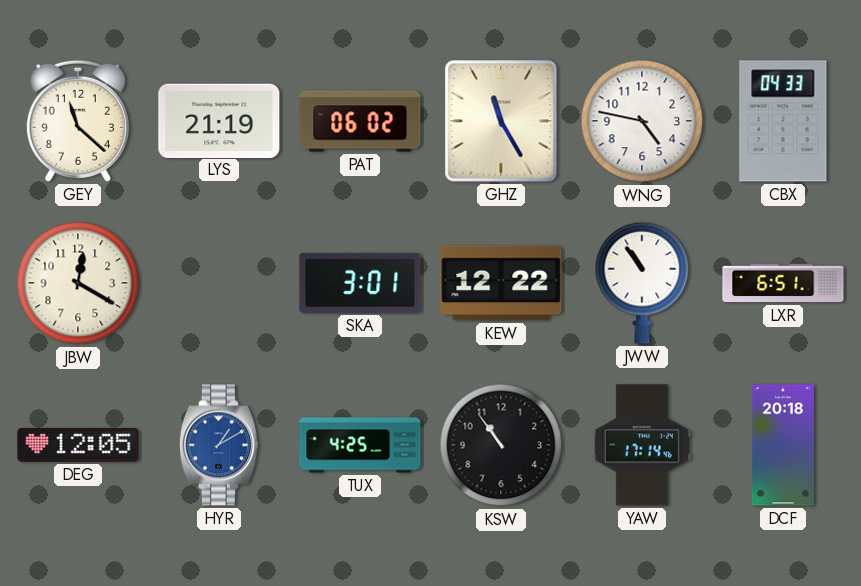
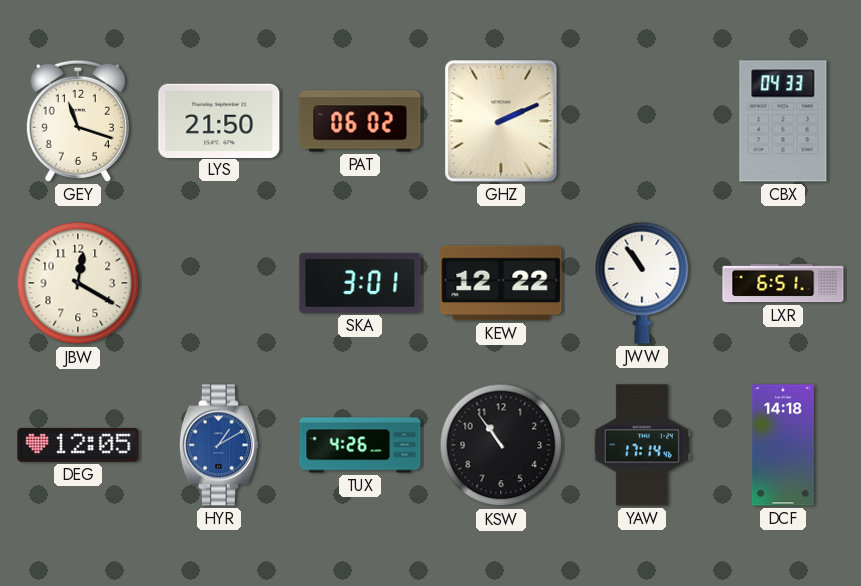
GEY: 11:22 -> 11:18 (78, 121)
LYS: 21:19 -> 21:50 (219, 120)
GHZ: 11:25 -> 2:11 (501, 121)
WNG: 4:47 -> none (642, 121)
TUX: 4:25 -> 4:26 (360, 445)
DCF: 20:18 -> 14:18 (783, 445)
